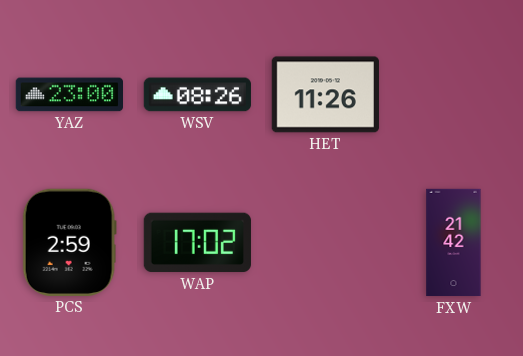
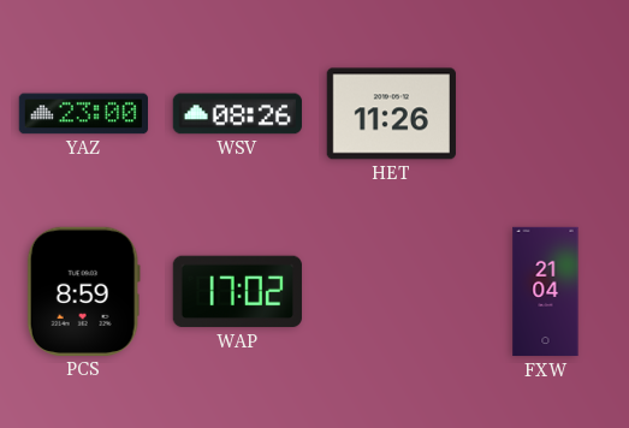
PCS: 2:59 -> 8:59 (83, 291)
FXW: 21:42 -> 21:04 (546, 292)
